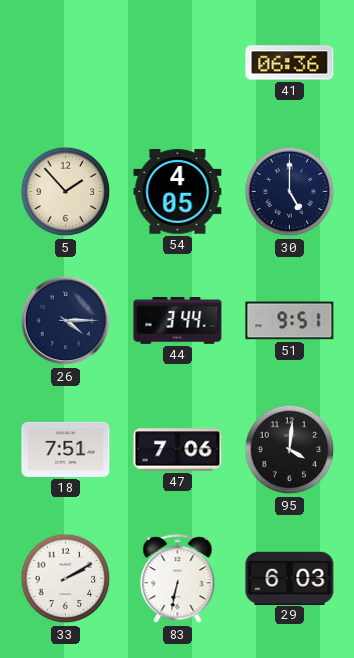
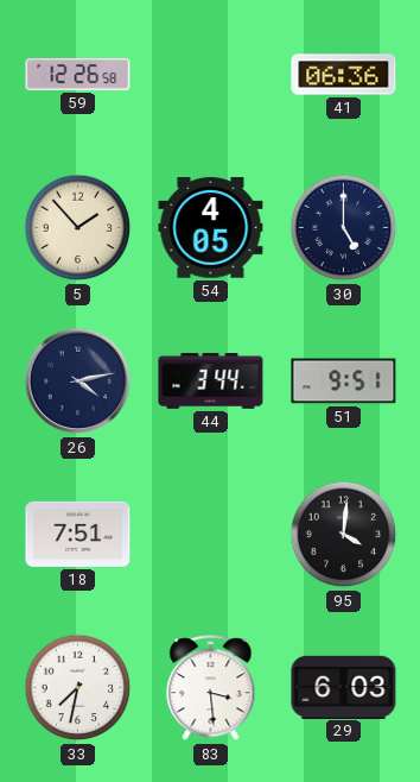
59: none -> 12:26 (78, 74)
26: 4:15 -> 4:13 (78, 381)
47: 7:06 -> none (178, 450)
33: 2:10 -> 7:32 (78, 688)
83: 6:32 -> 3:29 (211, 688)
